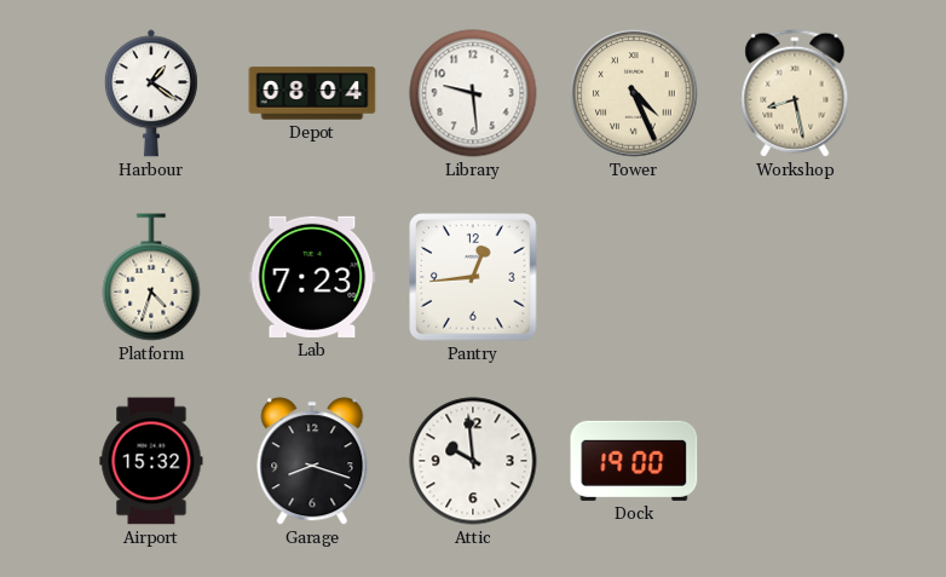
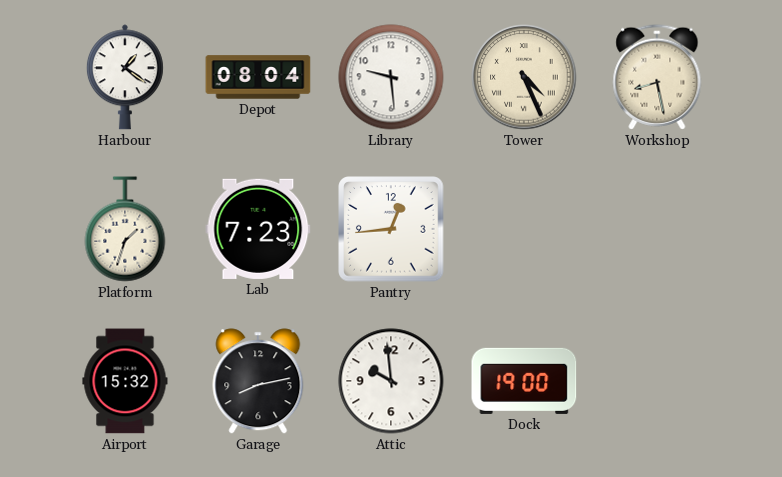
Platform: 4:33 -> 1:33 (125, 229)
Garage: 8:18 -> 8:13 (258, 381)
